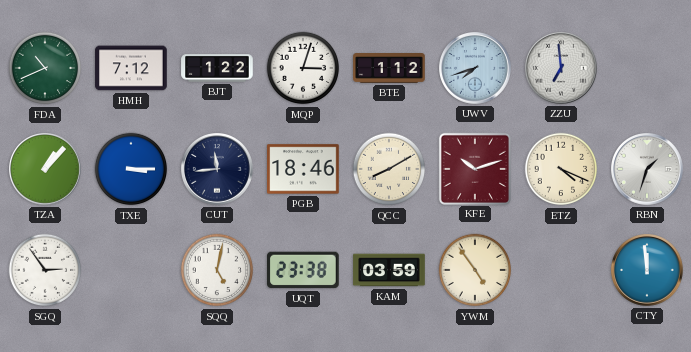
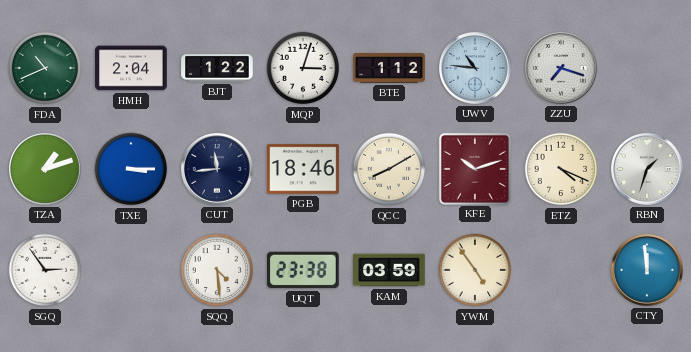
HMH: 7:12 -> 2:04 (131, 68)
UWV: 7:42 -> 10:46 (476, 69)
ZZU: 6:59 -> 7:18 (562, 69)
TZA: 1:07 -> 1:12 (46, 170)
SQQ: 5:02 -> 4:29 (217, 270)
